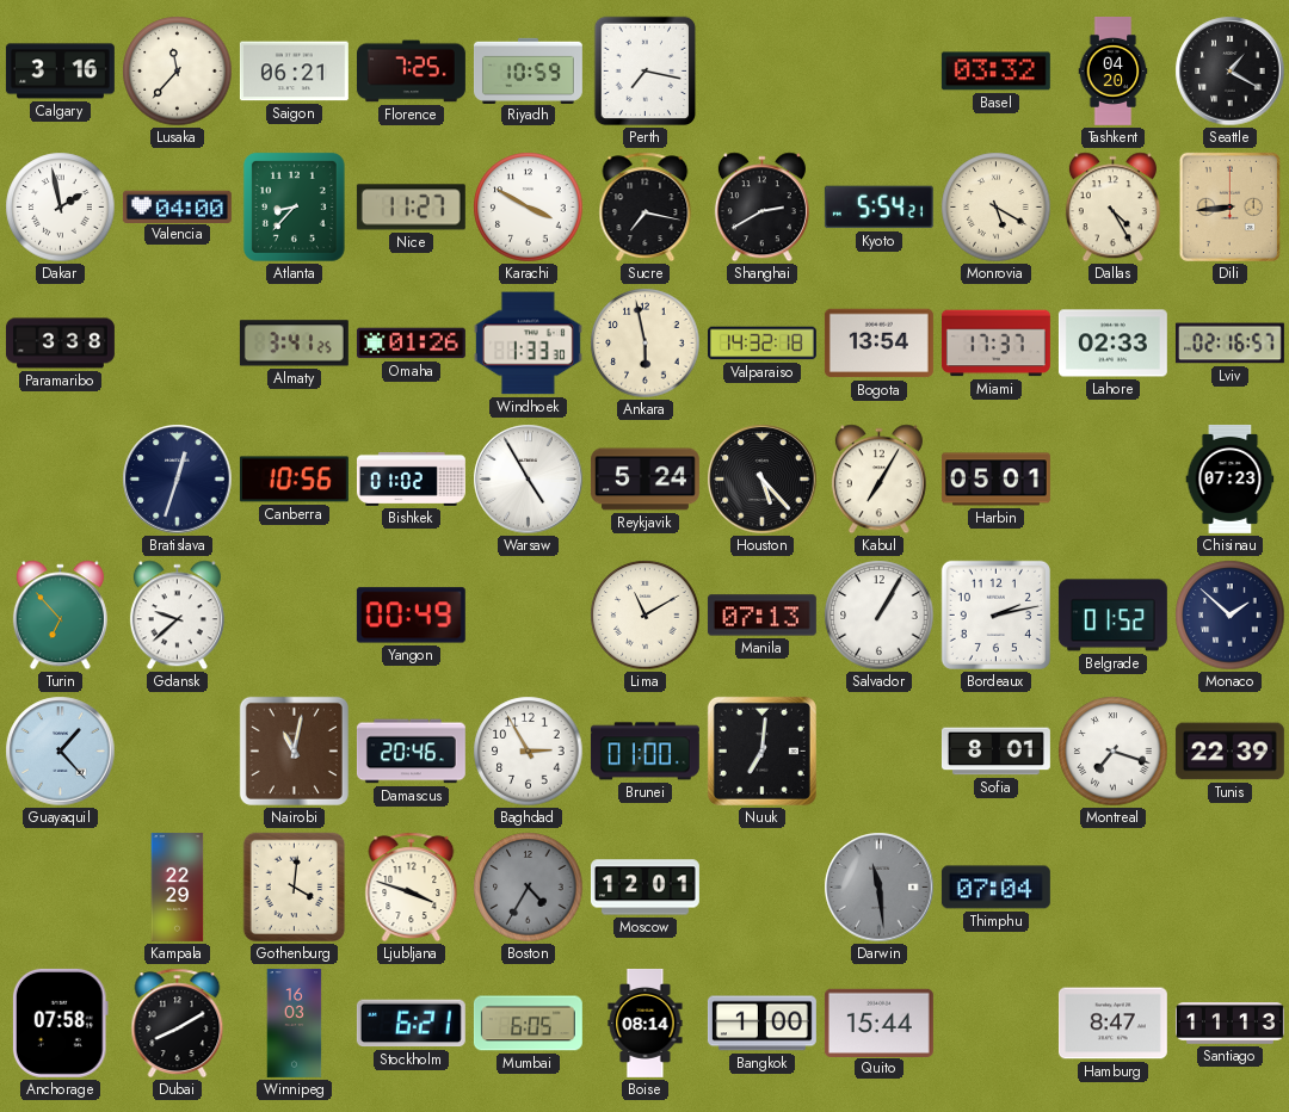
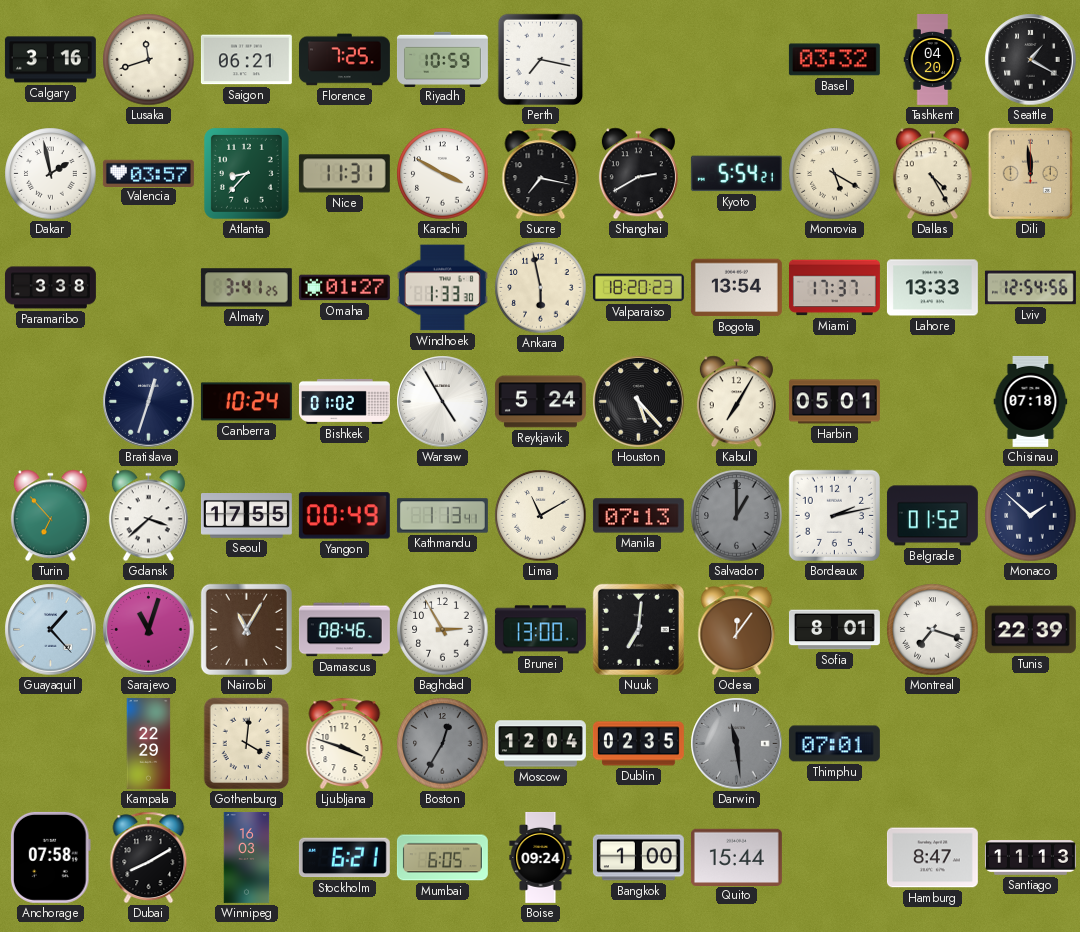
Lusaka: 11:37 -> 11:42 (149, 60)
Valencia: 04:00 -> 03:57 (148, 173)
Nice: 11:27 -> 11:31 (344, 174)
Dili: 8:44 -> 11:59 (1030, 173)
Omaha: 01:26 -> 01:27 (344, 288)
Valparaiso: 14:32 -> 18:20 (638, 288)
Lahore: 02:33 -> 13:33 (932, 288)
Lviv: 02:16 -> 12:54 (1030, 288)
Canberra: 10:56 -> 10:24 (246, 402)
Chisinau: 07:23 -> 07:18 (1031, 401)
Gdansk: 9:38 -> 3:38 (148, 516)
Seoul: none -> 17:55 (246, 516)
Kathmandu: none -> 1:13 (442, 516)
Salvador: 1:05 -> 1:00 (737, 516)
Salvador dial: white -> grey (737, 516)
Sarajevo: none -> 11:03 (149, 630)
Nairobi: 11:02 -> 11:05 (246, 629)
Damascus: 20:46 -> 08:46 (344, 630)
Brunei: 01:00 -> 13:00 (540, 630)
Odesa: none -> 12:06 (737, 630)
Boston: 4:35 -> 12:35 (443, 744)
Moscow: 12:01 -> 12:04 (540, 744)
Dublin: none -> 02:35 (638, 744)
Thimphu: 07:04 -> 07:01 (834, 744)
Boise: 08:14 -> 09:24 (541, 857)
